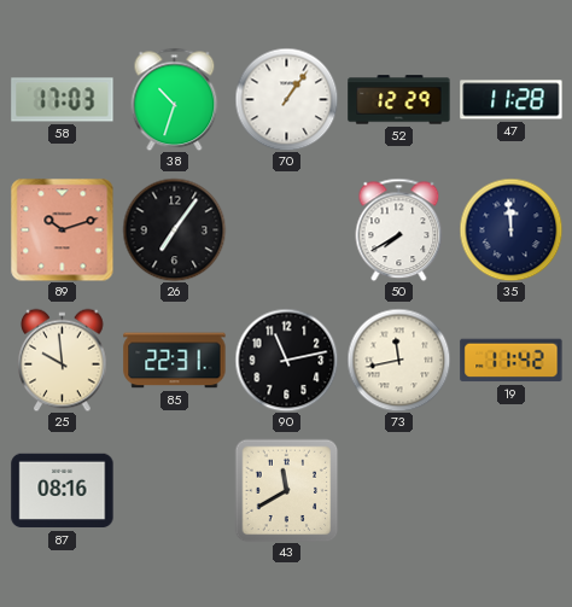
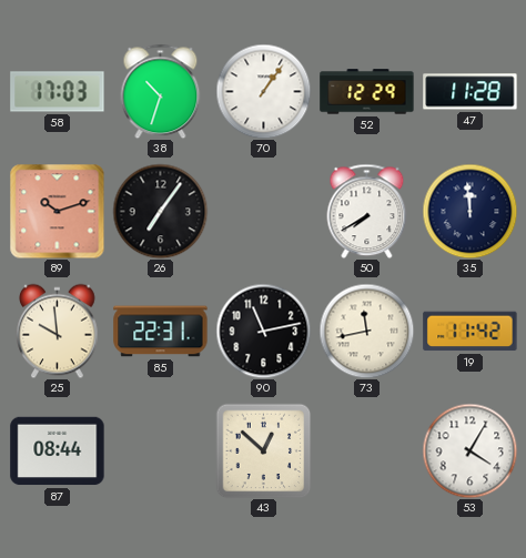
87: 08:16 -> 08:44 (58, 452)
43: 11:40 -> 12:52 (263, 450)
53: none -> 4:05 (469, 450)
